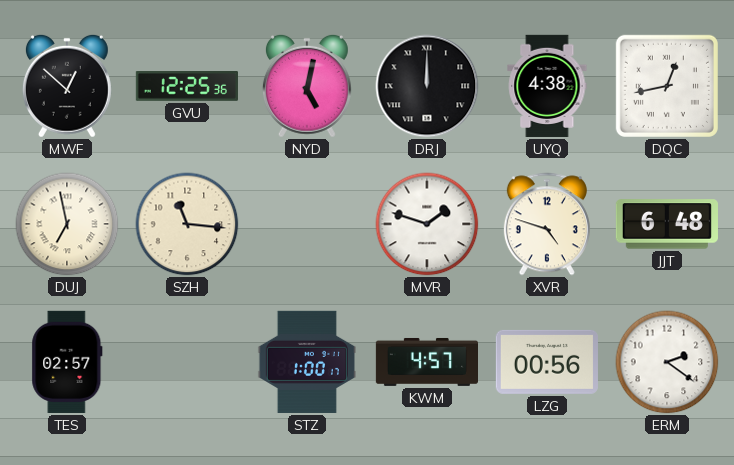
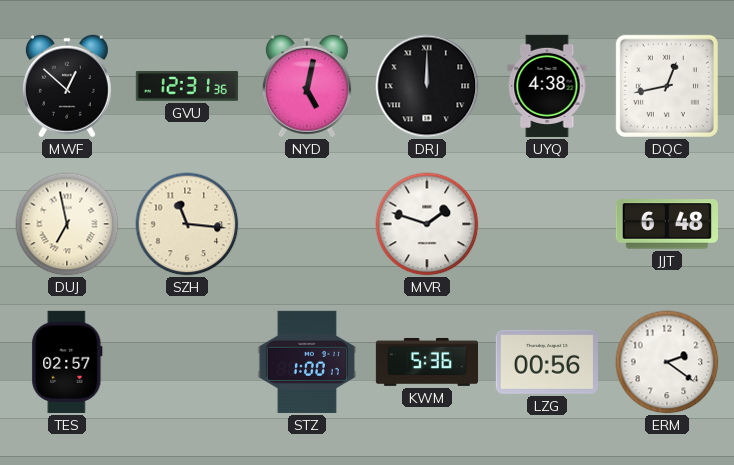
GVU: 12:25 -> 12:31 (187, 87)
XVR: 4:48 -> none (547, 224)
KWM: 4:57 -> 5:36 (426, 362)
